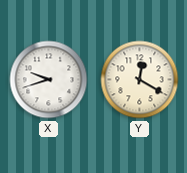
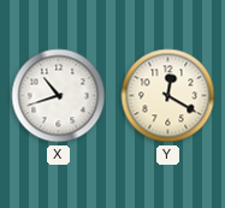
X: 9:42 -> 10:42 (59, 96)
